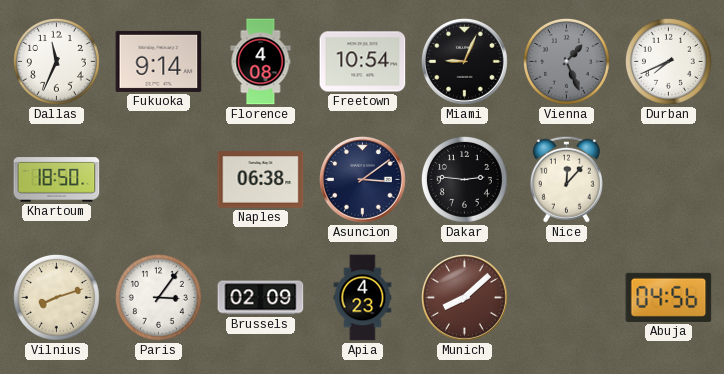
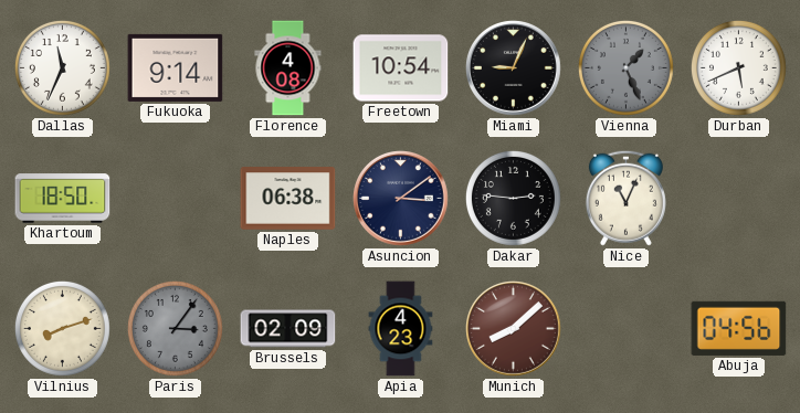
Durban: 7:41 -> 5:41 (738, 67)
Nice: 12:07 -> 11:04 (625, 198)
Paris dial: white -> grey (175, 328)
